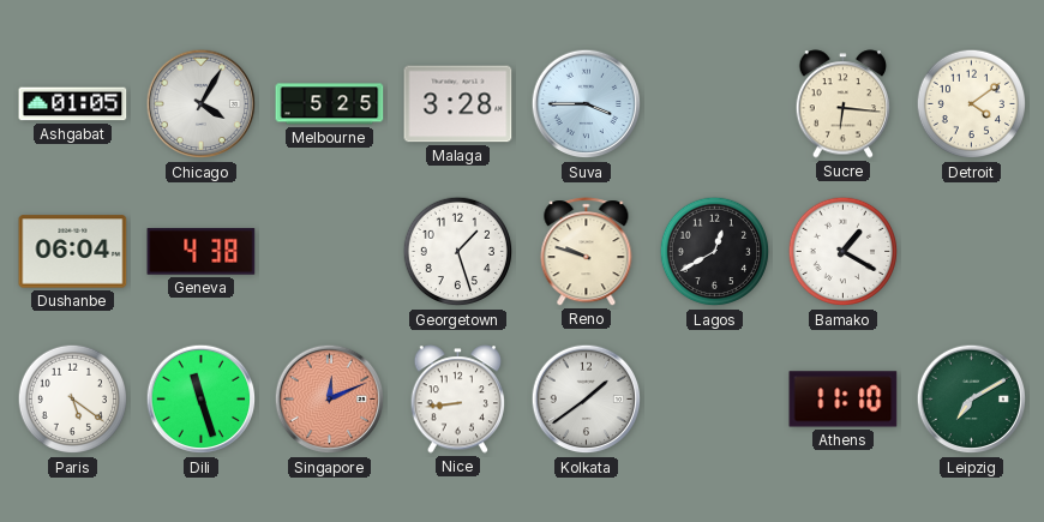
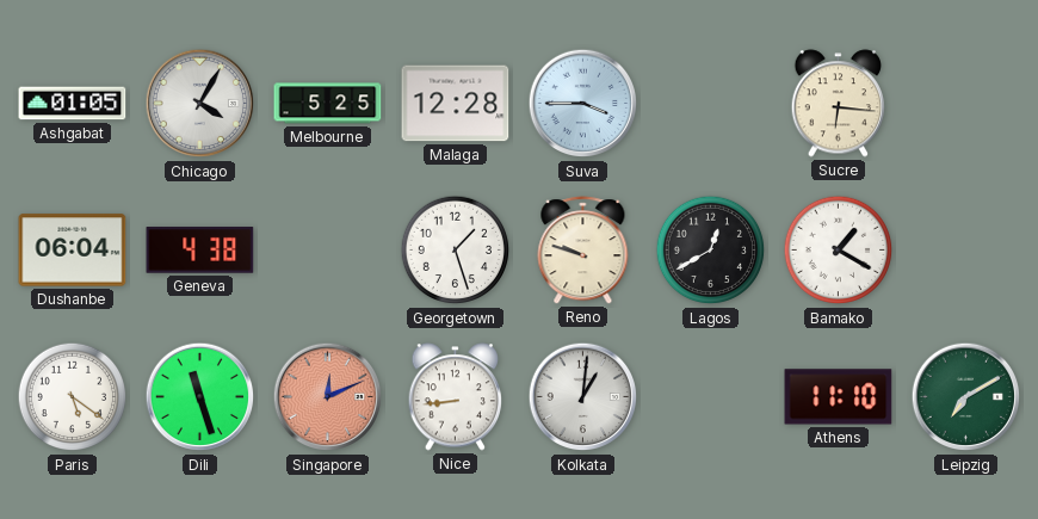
Malaga: 3:28 -> 12:28 (456, 104)
Detroit: 4:09 -> none (972, 104)
Kolkata: 1:39 -> 1:01 (583, 397)
